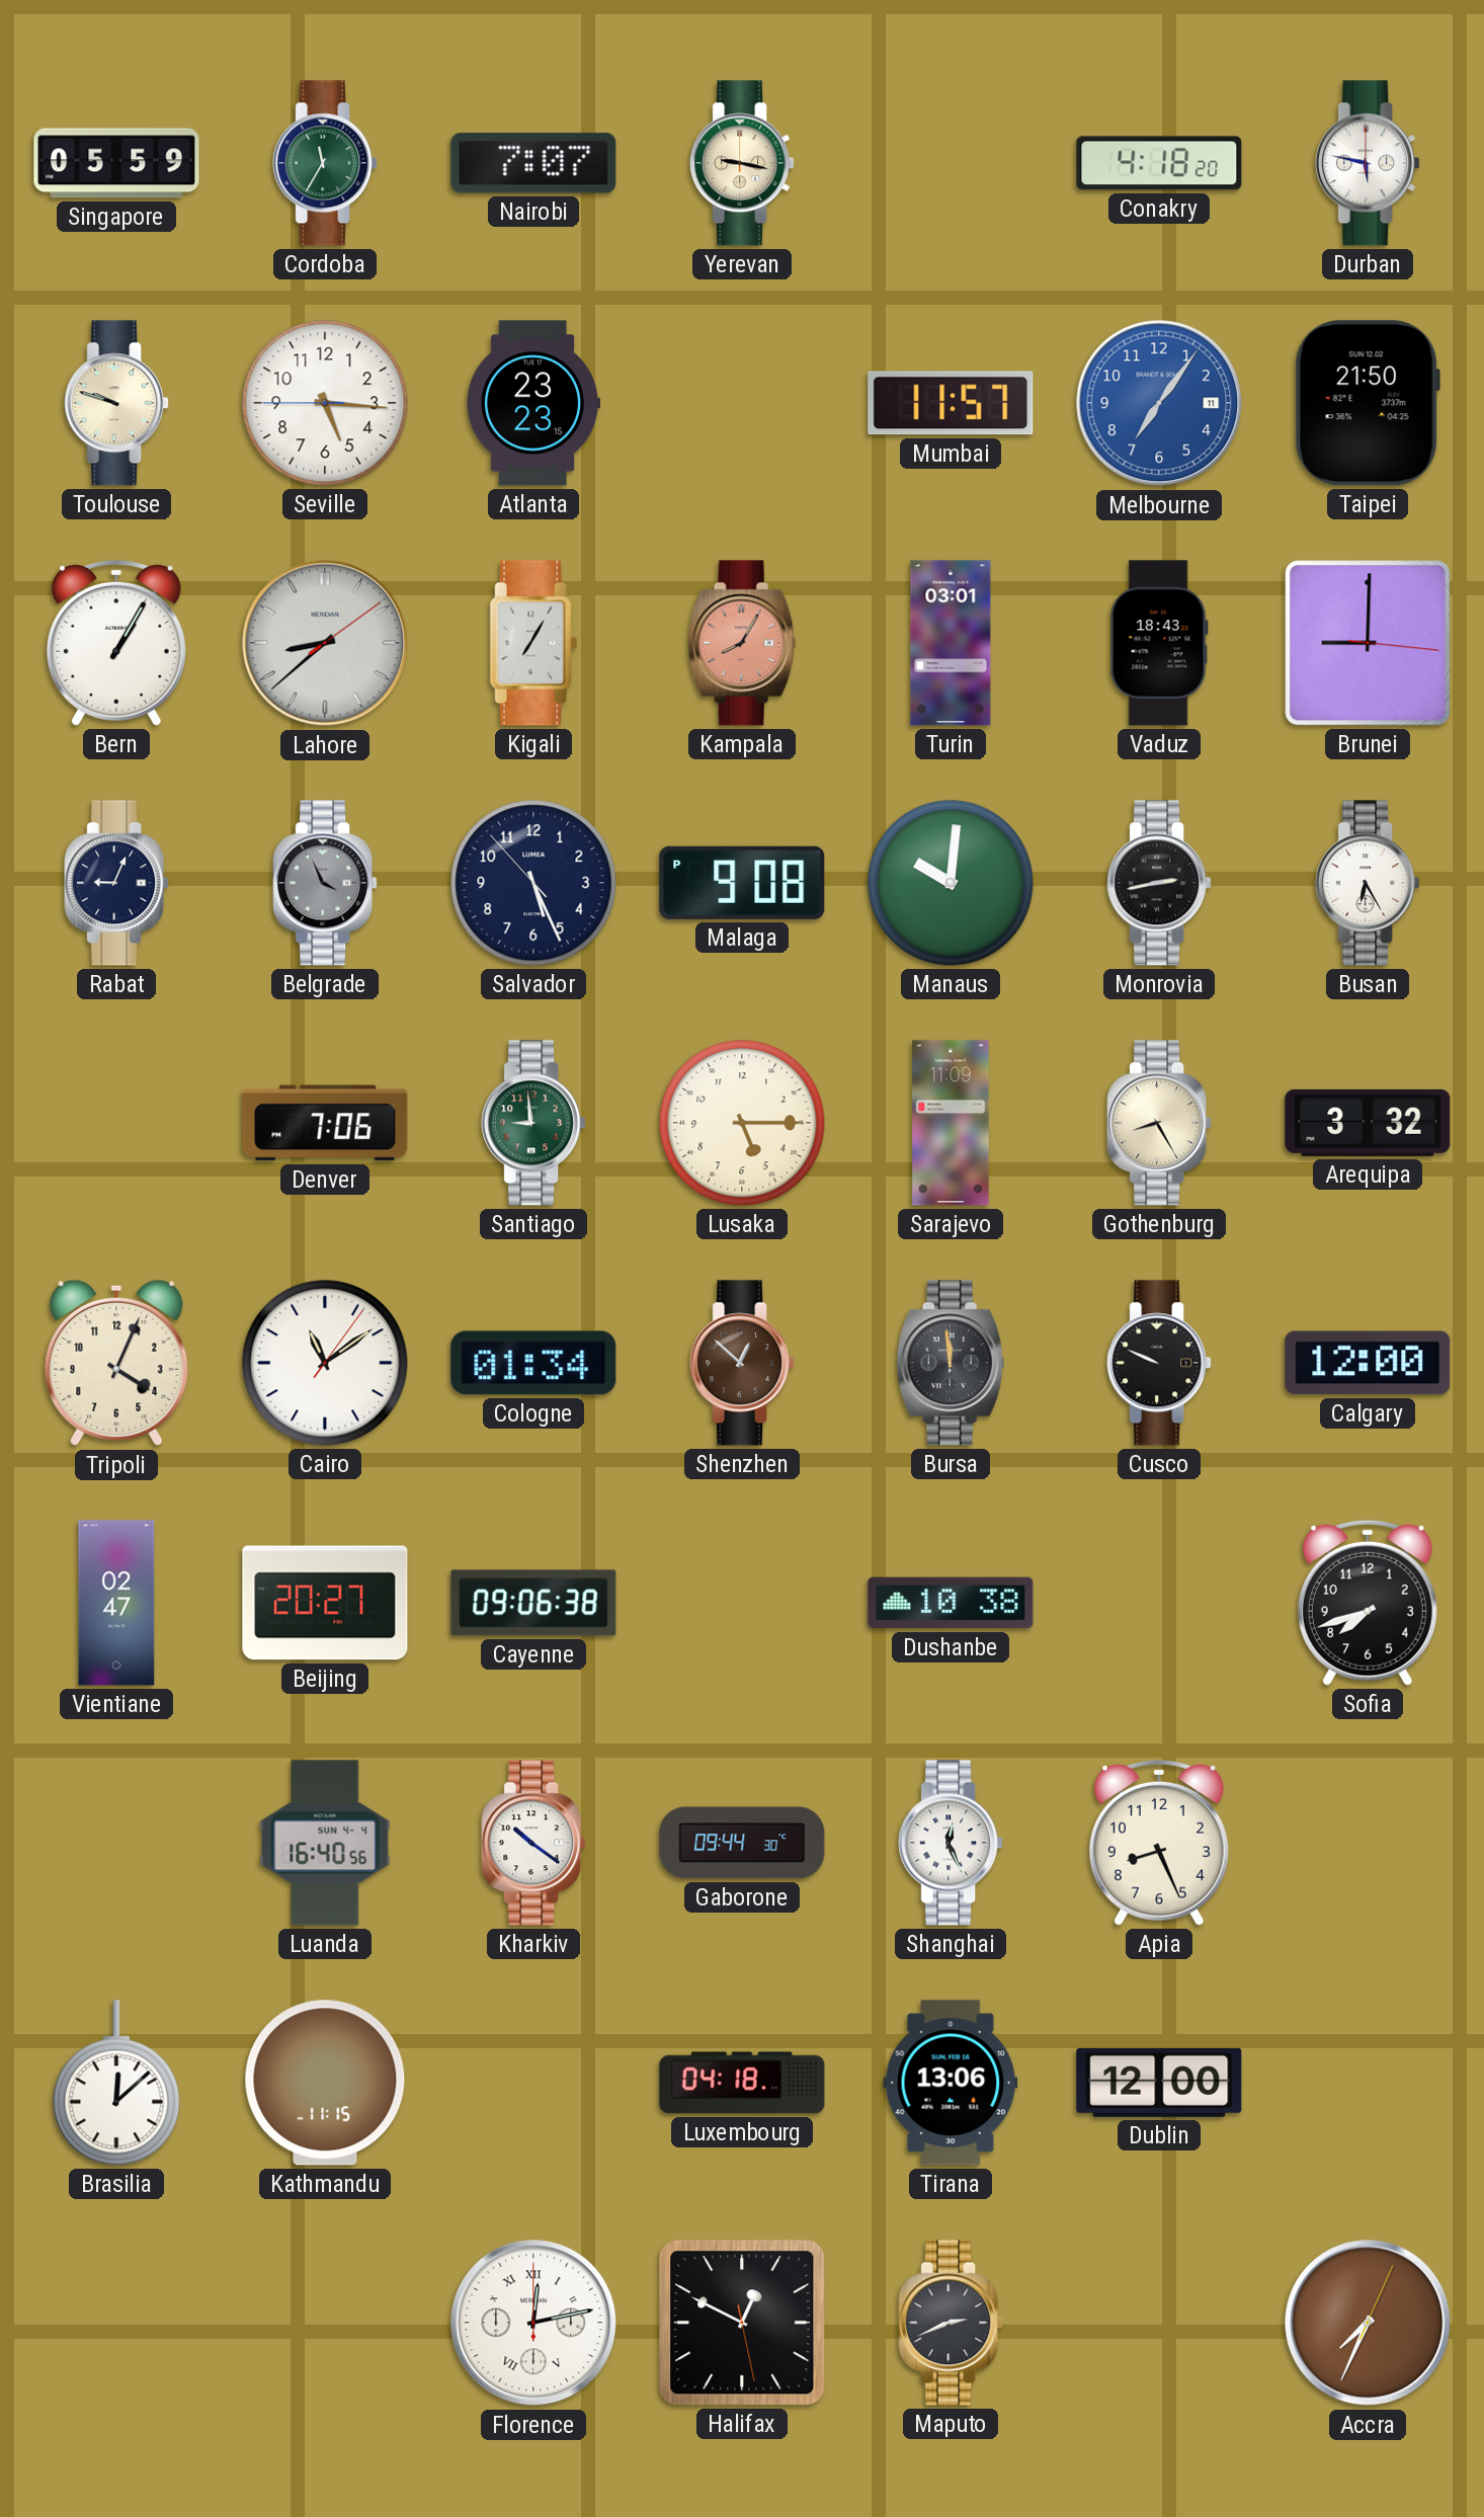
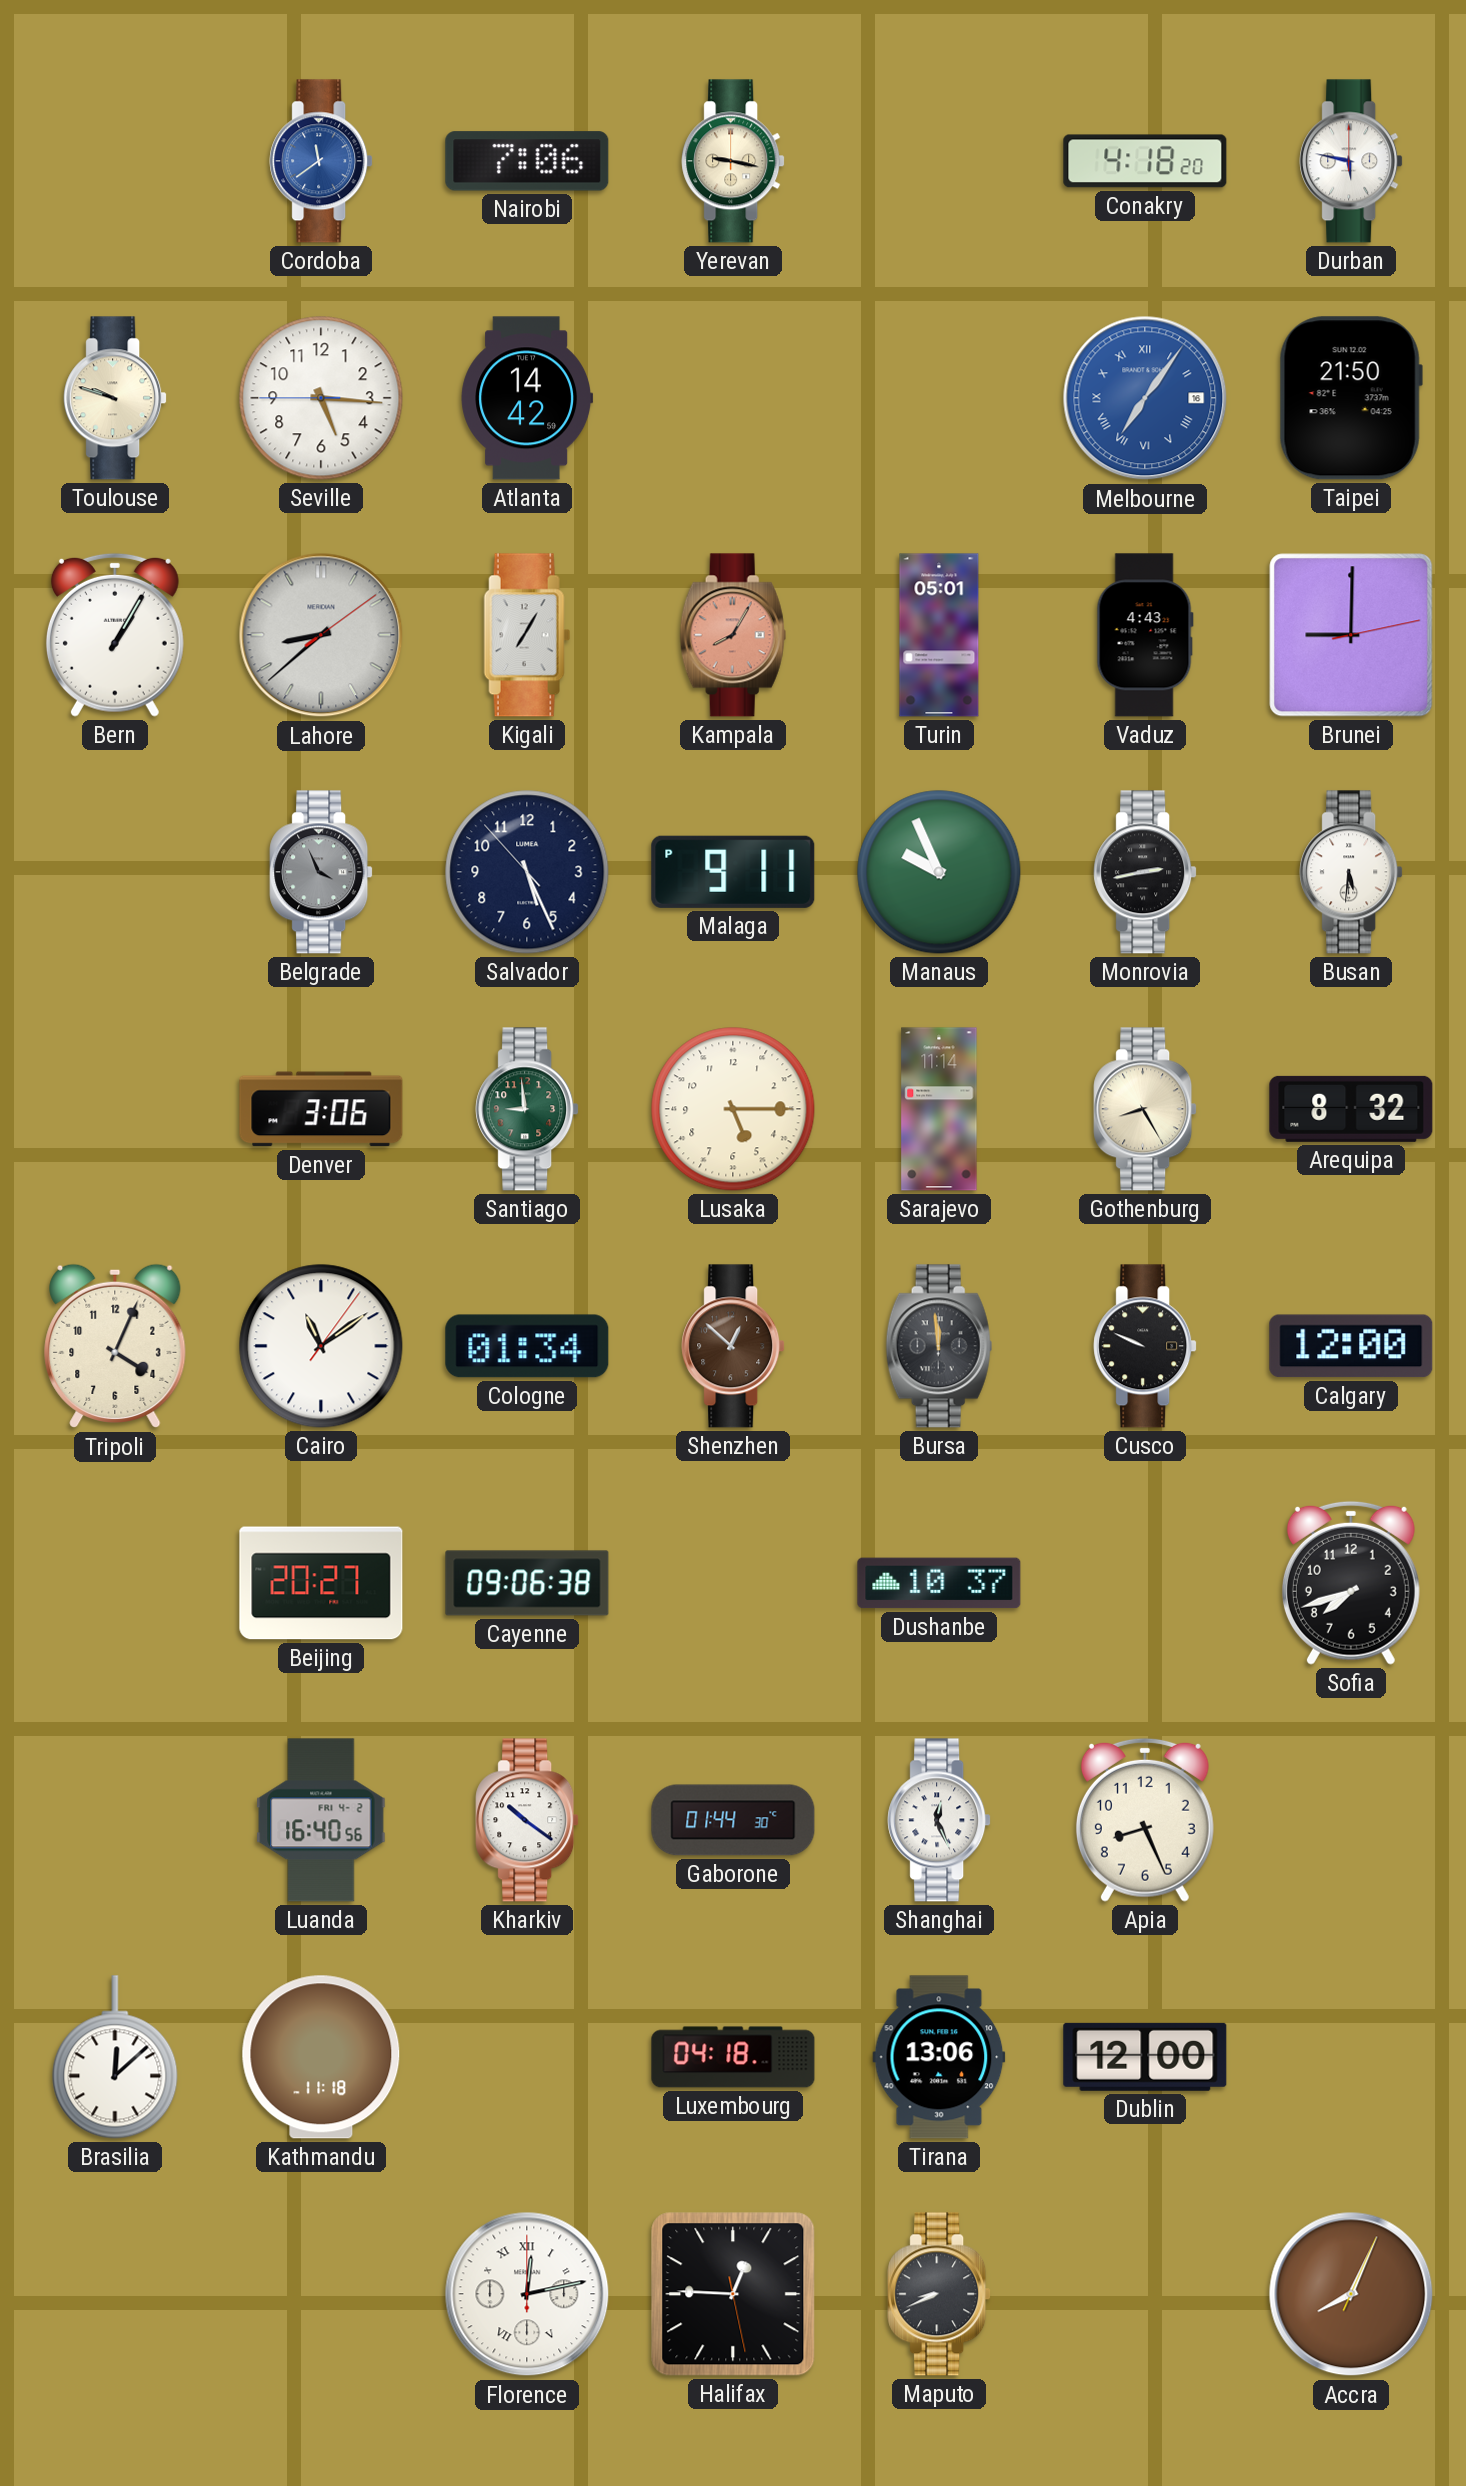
Singapore: 05:59 -> none (116, 163)
Cordoba: 11:35 -> 11:39 (321, 161)
Cordoba dial: green -> blue (321, 161)
Nairobi: 7:07 -> 7:06 (527, 161)
Atlanta: 23:23 -> 14:42 (527, 398)
Mumbai: 11:57 -> none (951, 403)
Melbourne date: 11 -> 16 (1145, 398)
Melbourne numerals: Arabic -> Roman (1145, 398)
Turin: 03:01 -> 05:01 (939, 635)
Vaduz: 18:43 -> 4:43 (1145, 635)
Brunei: 9:00:16 -> 9:00:13 (1351, 635)
Rabat: 9:04 -> none (116, 883)
Malaga: 9:08 -> 9:11 (733, 872)
Manaus: 10:01 -> 9:56 (939, 872)
Busan: 6:25 -> 5:31 (1351, 872)
Denver: 7:06 -> 3:06 (321, 1109)
Sarajevo: 11:09 -> 11:14 (939, 1109)
Arequipa: 3:32 -> 8:32 (1351, 1109)
Vientiane: 02:47 -> none (116, 1603)
Dushanbe: 10:38 -> 10:37 (939, 1583)
Luanda date: SUN 4-4 -> FRI 4-2 (321, 1820)
Gaborone: 09:44 -> 01:44 (733, 1820)
Kathmandu: 11:15 -> 11:18 (321, 2057)
Halifax: 12:49 -> 12:45 (733, 2294)
Maputo: 2:41 -> 8:41 (939, 2294)
Accra: 7:34 -> 8:04 (1351, 2294)
